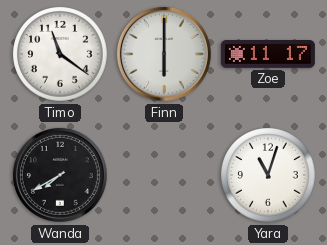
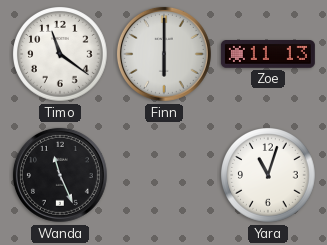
Zoe: 11:17 -> 11:13 (268, 55)
Wanda: 7:40 -> 11:26 (60, 175)
